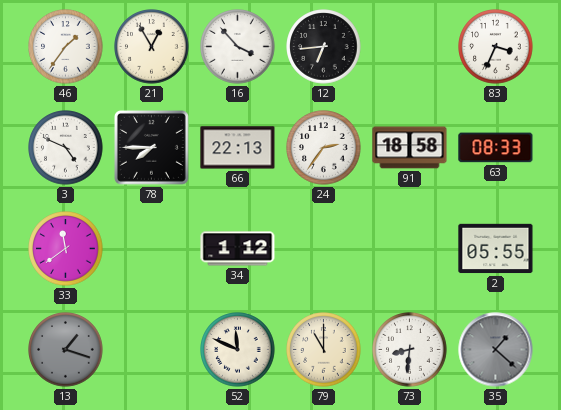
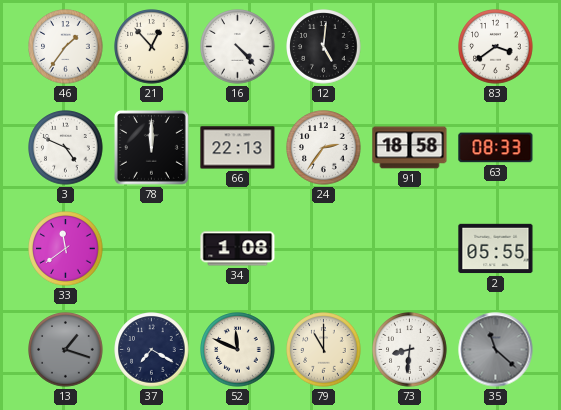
21: 12:55 -> 12:53 (152, 47)
16: 3:53 -> 4:23 (238, 47)
12: 6:44 -> 5:01 (324, 47)
83: 3:34 -> 3:39 (496, 47)
78: 7:45 -> 12:00 (151, 147)
34: 1:12 -> 1:08 (238, 249)
37: none -> 7:20 (152, 350)
35: 1:22 -> 11:22 (496, 350)
